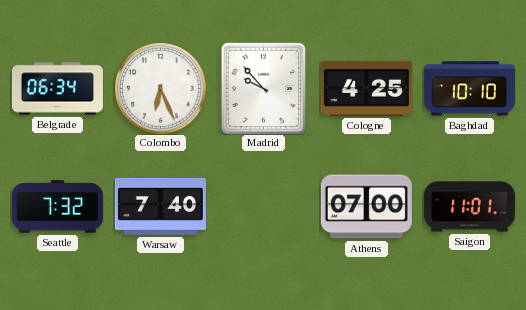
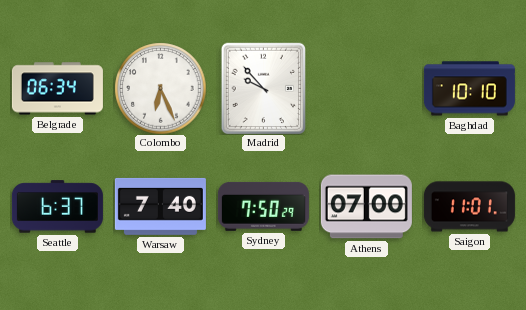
Cologne: 4:25 -> none (366, 88)
Seattle: 7:32 -> 6:37 (57, 207)
Sydney: none -> 7:50 (263, 206)
